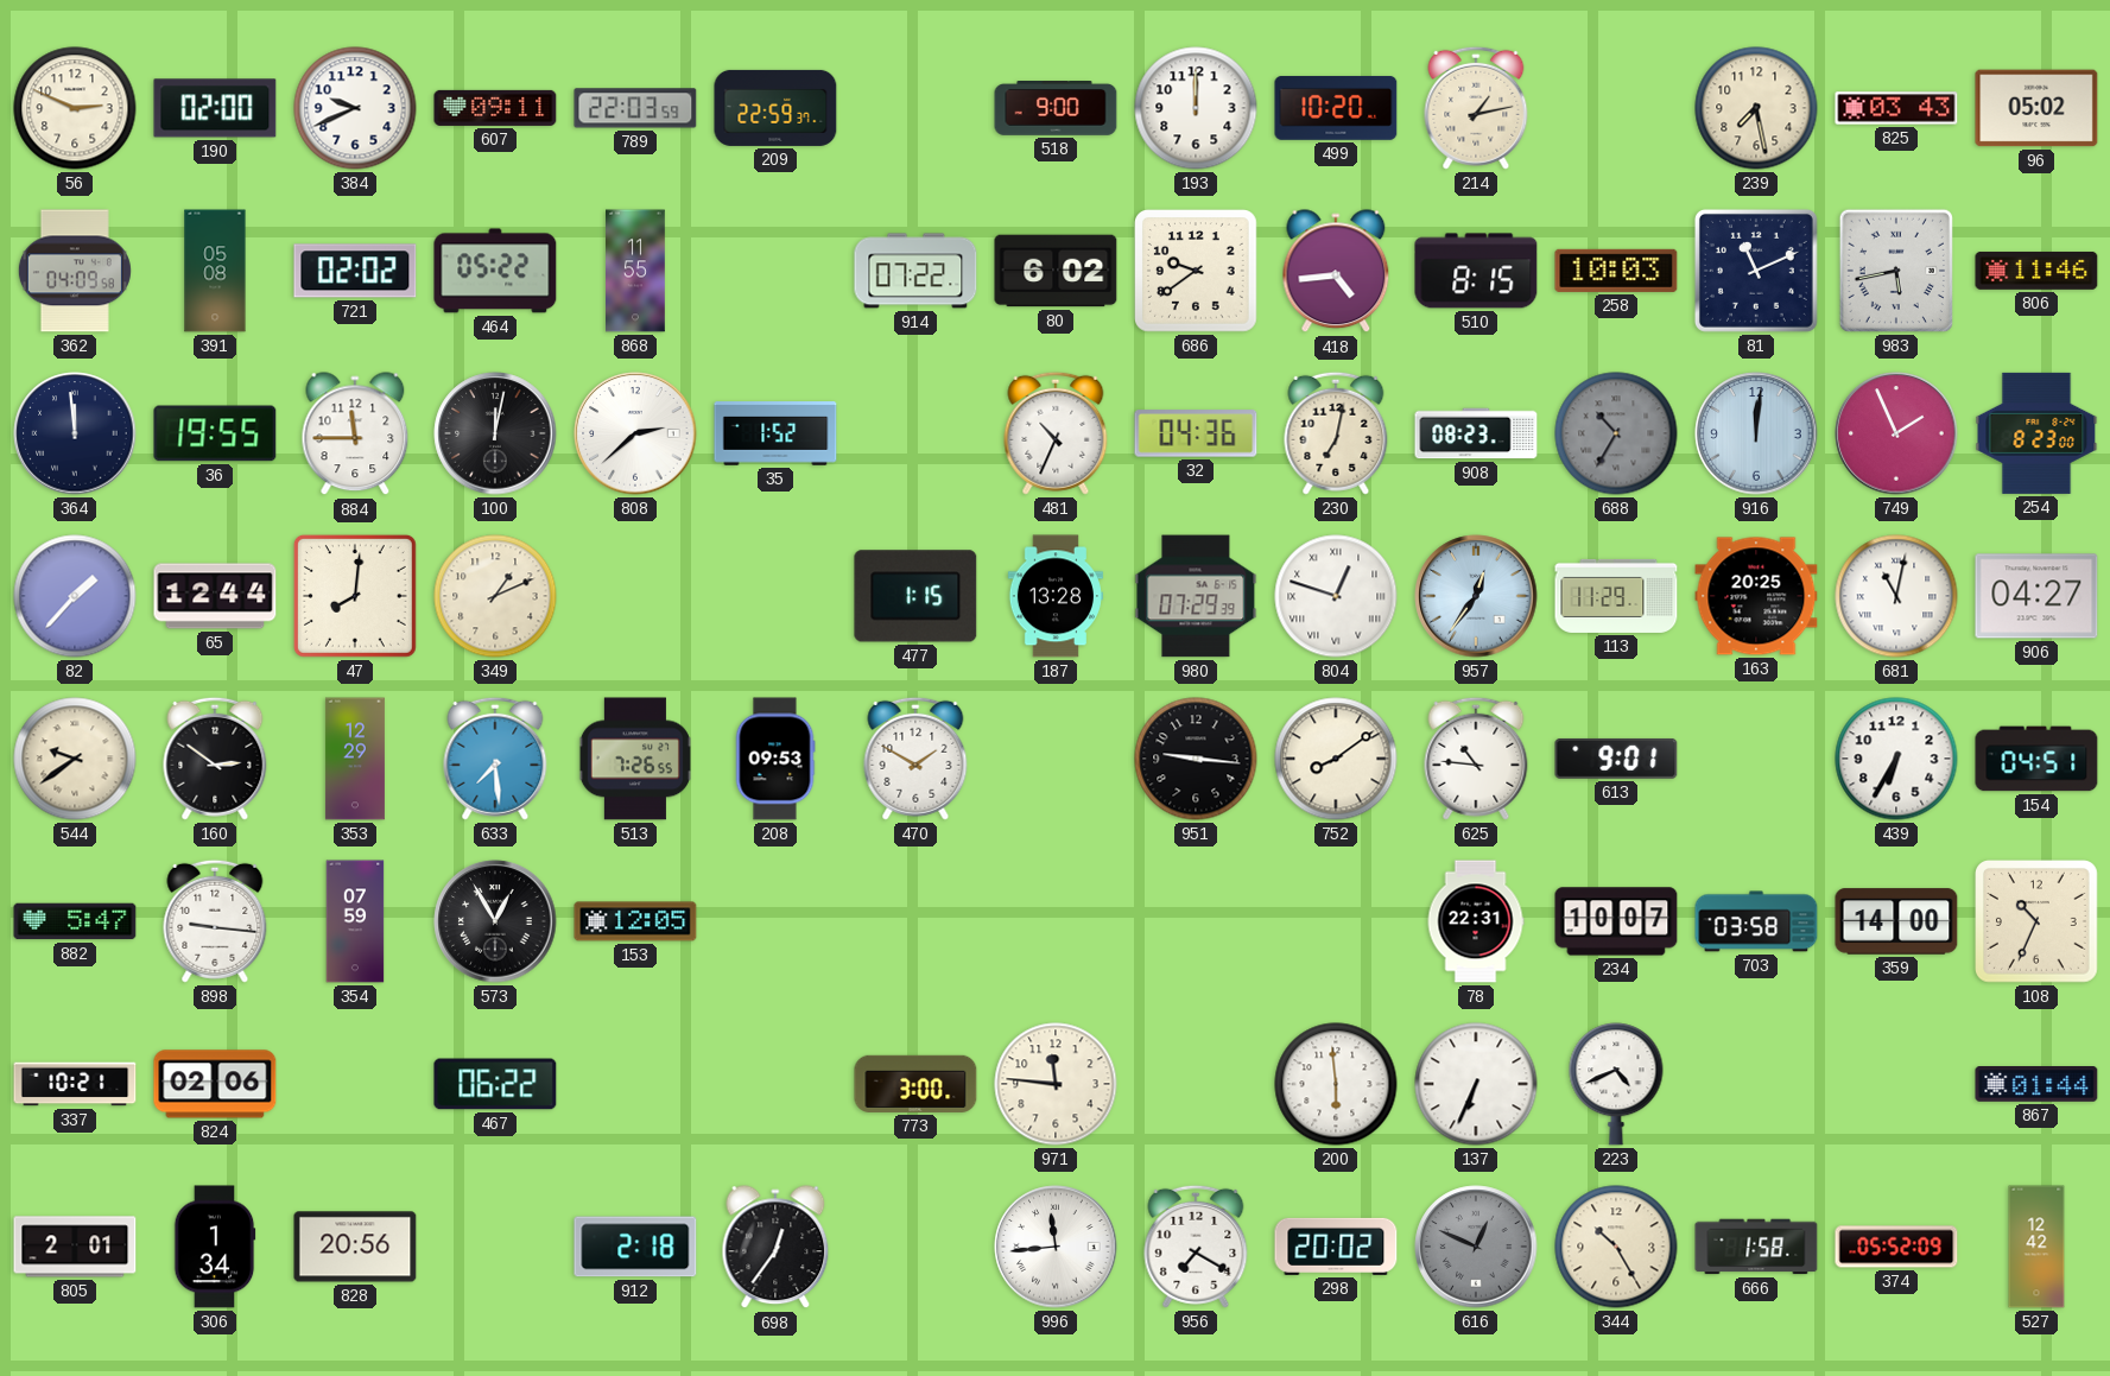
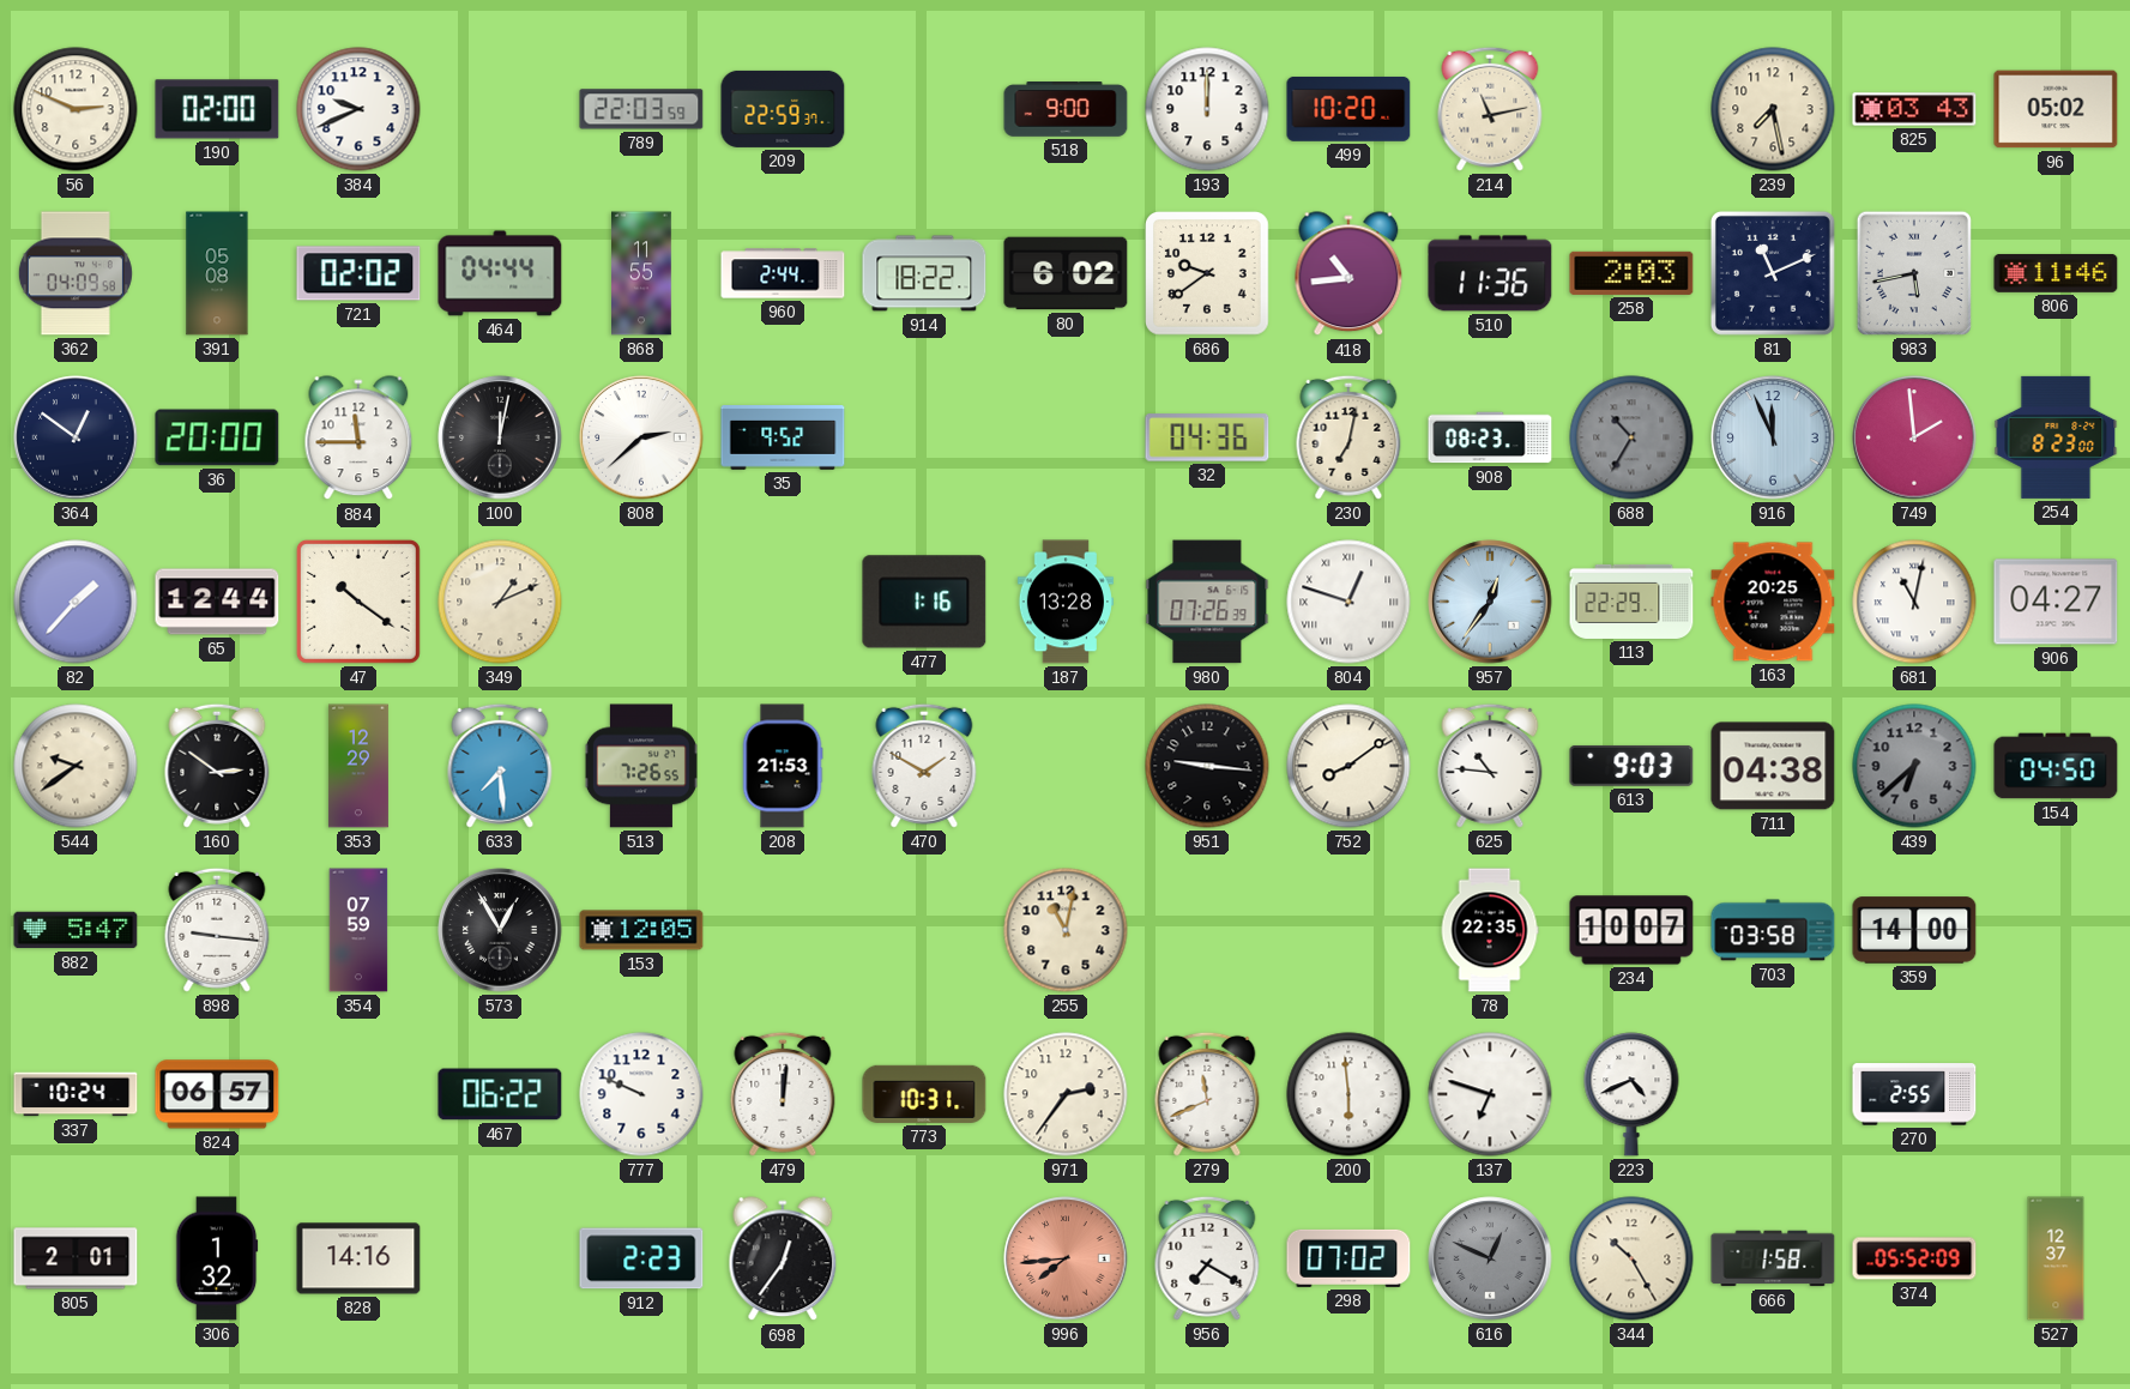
607: 09:11 -> none (495, 108)
214: 1:13 -> 11:13 (1490, 109)
464: 05:22 -> 04:44 (500, 273)
960: none -> 2:44 (783, 273)
914: 07:22 -> 18:22 (924, 273)
418: 4:44 -> 10:44 (1348, 274)
510: 8:15 -> 11:36 (1490, 273)
258: 10:03 -> 2:03 (1631, 273)
364: 11:59 -> 12:51 (76, 437)
36: 19:55 -> 20:00 (217, 437)
35: 1:52 -> 9:52 (783, 437)
481: 10:34 -> none (1056, 433)
916: 12:01 -> 11:56 (1773, 437)
749: 1:56 -> 1:59 (1914, 437)
47: 8:01 -> 10:21 (358, 602)
477: 1:15 -> 1:16 (924, 602)
980: 07:29 -> 07:26 (1207, 602)
113: 11:29 -> 22:29 (1631, 602)
208: 09:53 -> 21:53 (783, 766)
613: 9:01 -> 9:03 (1631, 766)
711: none -> 04:38 (1773, 766)
439: 6:35 -> 6:38 (1914, 766)
439 dial: white -> grey (1914, 766)
154: 04:51 -> 04:50 (2056, 766)
255: none -> 11:02 (1066, 930)
78: 22:31 -> 22:35 (1490, 930)
108: 10:34 -> none (2038, 922)
337: 10:21 -> 10:24 (76, 1094)
824: 02:06 -> 06:57 (217, 1094)
777: none -> 9:49 (641, 1094)
479: none -> 12:01 (783, 1094)
773: 3:00 -> 10:31 (924, 1094)
971: 11:46 -> 2:36 (1066, 1094)
279: none -> 11:41 (1207, 1094)
137: 6:34 -> 6:48 (1490, 1094)
270: none -> 2:55 (1914, 1094)
867: 01:44 -> none (2036, 1085)
306: 1:34 -> 1:32 (217, 1258)
828: 20:56 -> 14:16 (358, 1258)
912: 2:18 -> 2:23 (641, 1258)
996: 11:44 -> 7:44 (1066, 1258)
996 dial: white -> salmon (1066, 1258)
298: 20:02 -> 07:02 (1348, 1258)
527: 12:42 -> 12:37 (2056, 1258)
